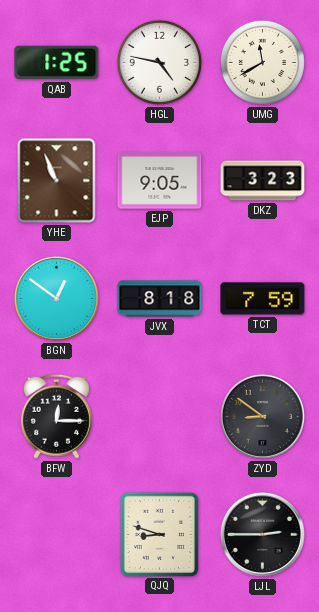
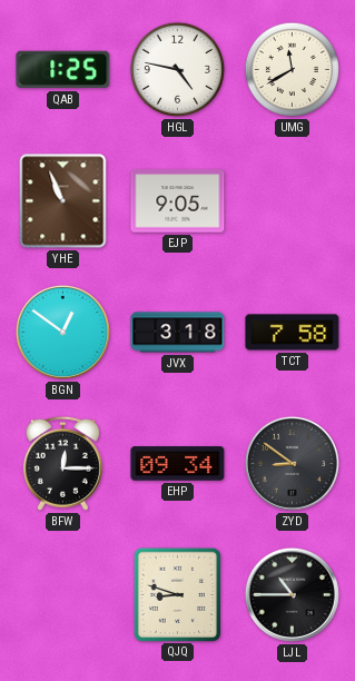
DKZ: 3:23 -> none (263, 181)
JVX: 8:18 -> 3:18 (178, 333)
TCT: 7:59 -> 7:58 (293, 333)
EHP: none -> 09:34 (178, 464)
LJL: 2:45 -> 10:45 (292, 594)
